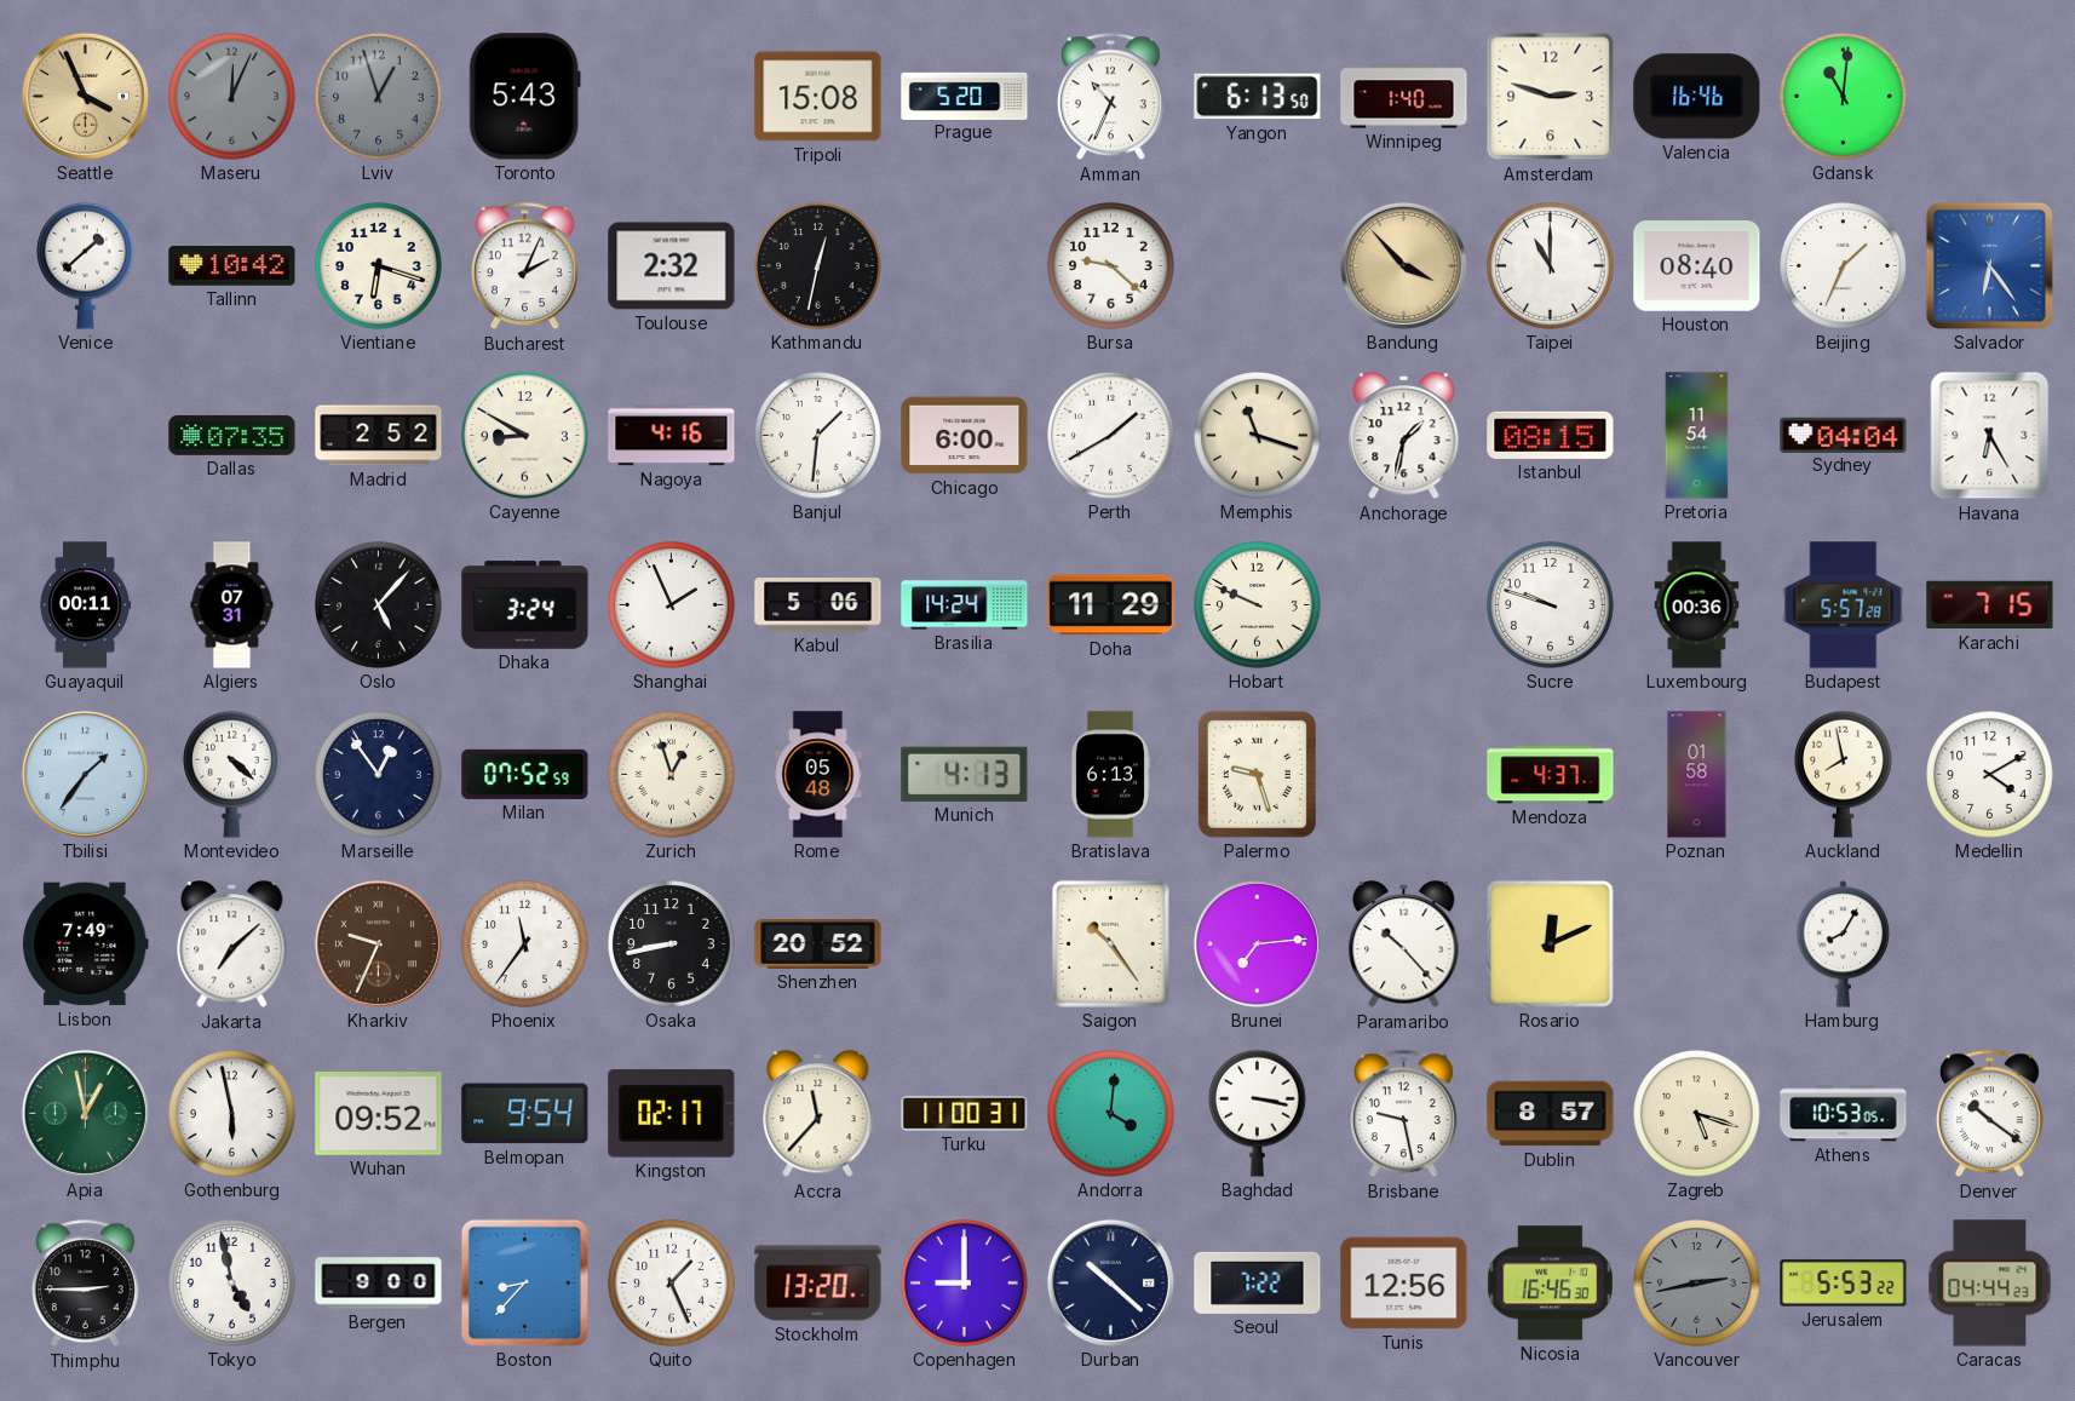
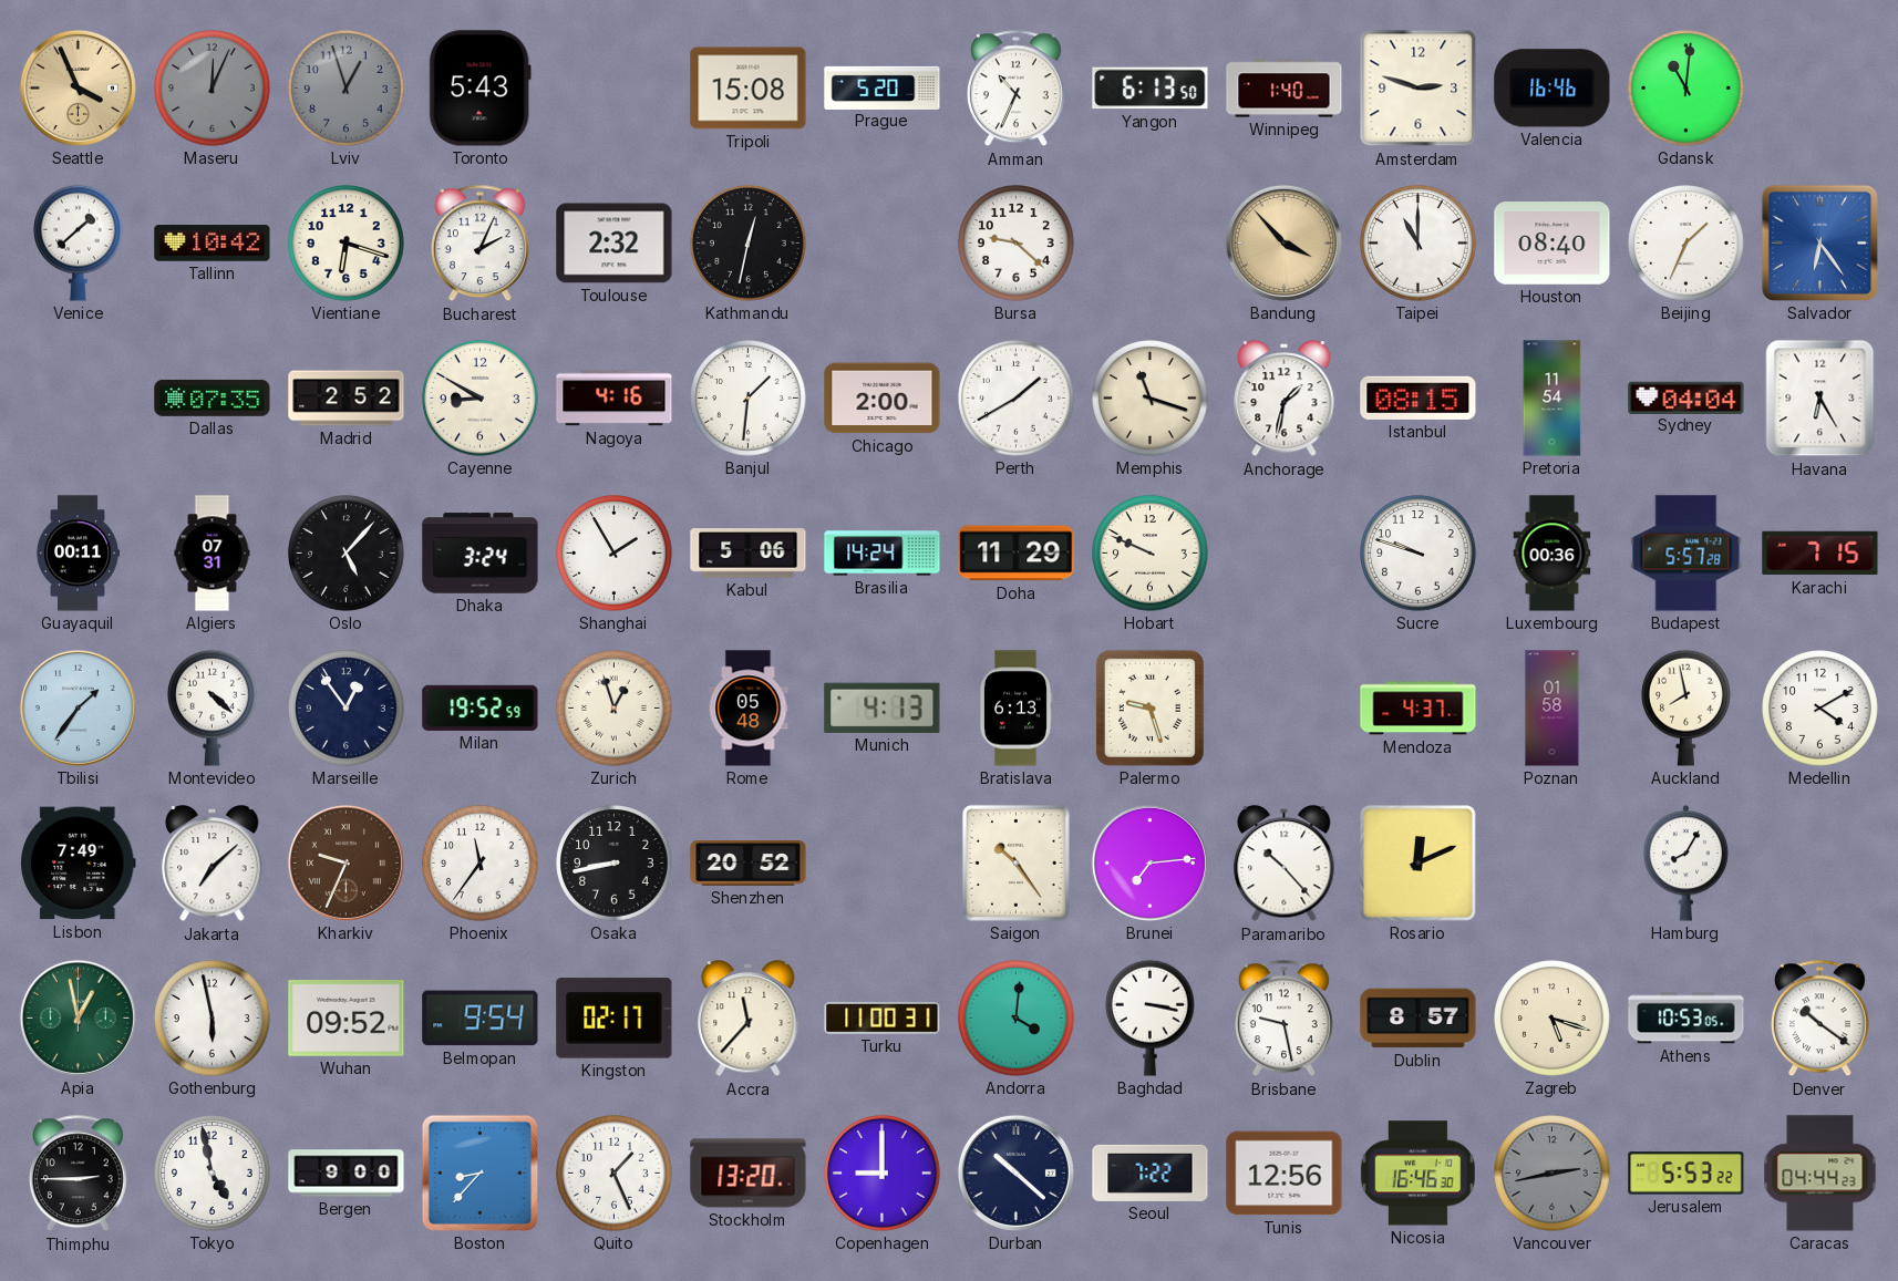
Chicago: 6:00 -> 2:00 (883, 399)
Shanghai: 1:56 -> 1:55 (615, 554)
Milan: 07:52 -> 19:52 (481, 707)
